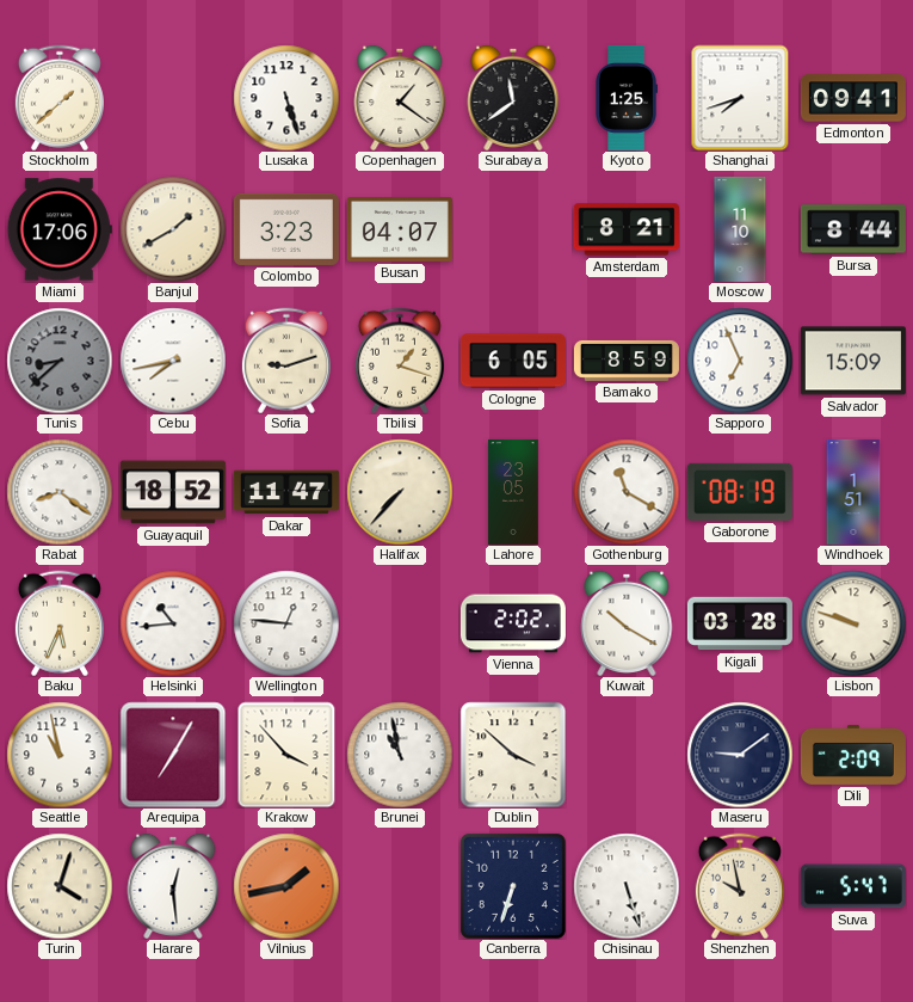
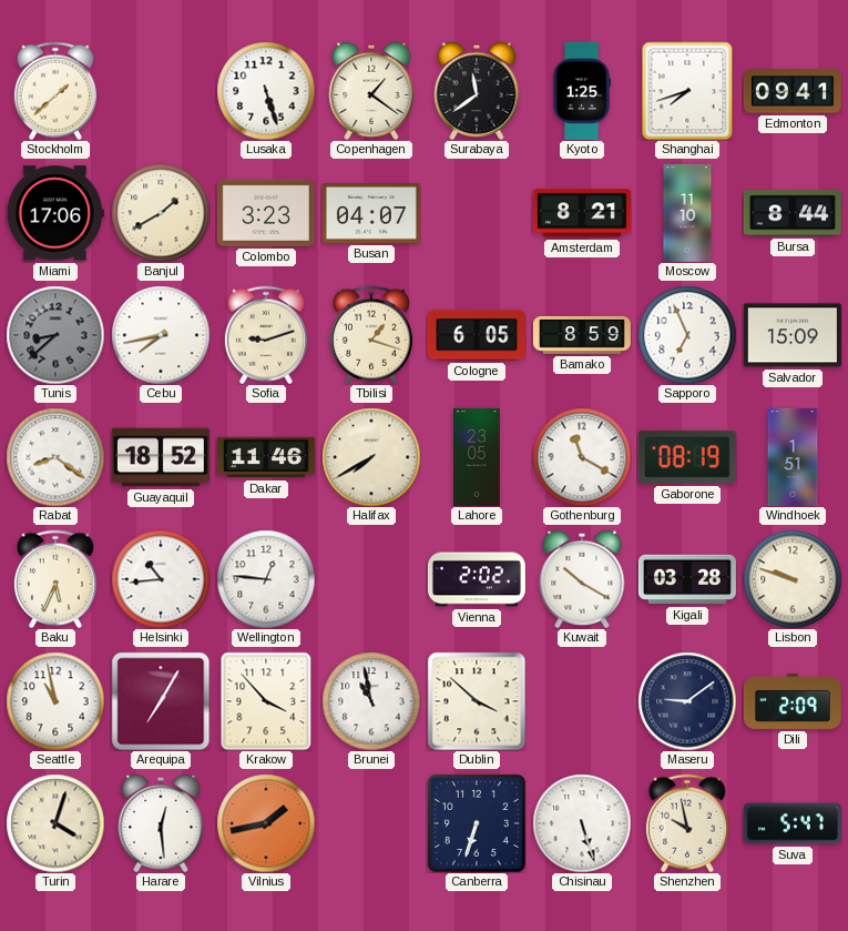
Dakar: 11:47 -> 11:46 (266, 457)
Halifax: 7:37 -> 7:40 (371, 457)
